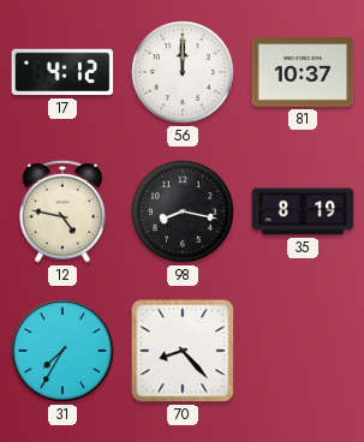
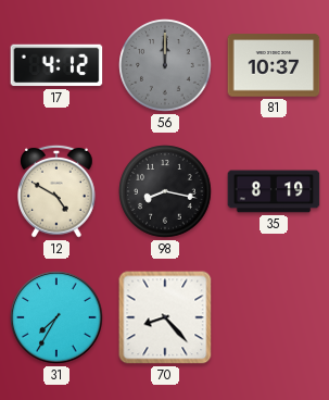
56 dial: white -> grey (165, 65)
12: 4:47 -> 4:50 (56, 191)
